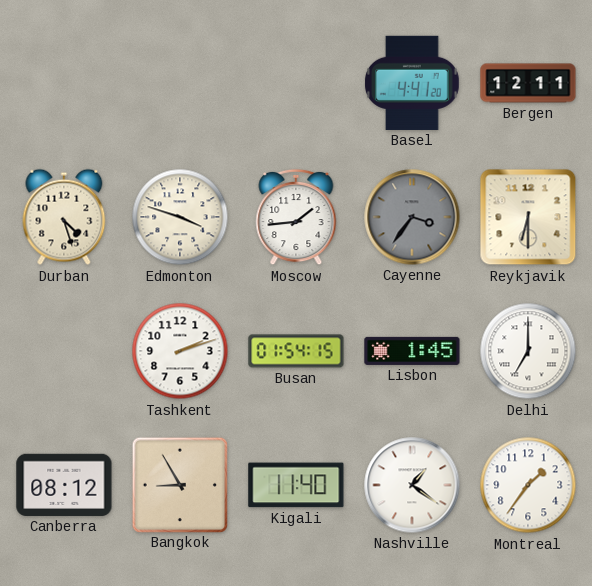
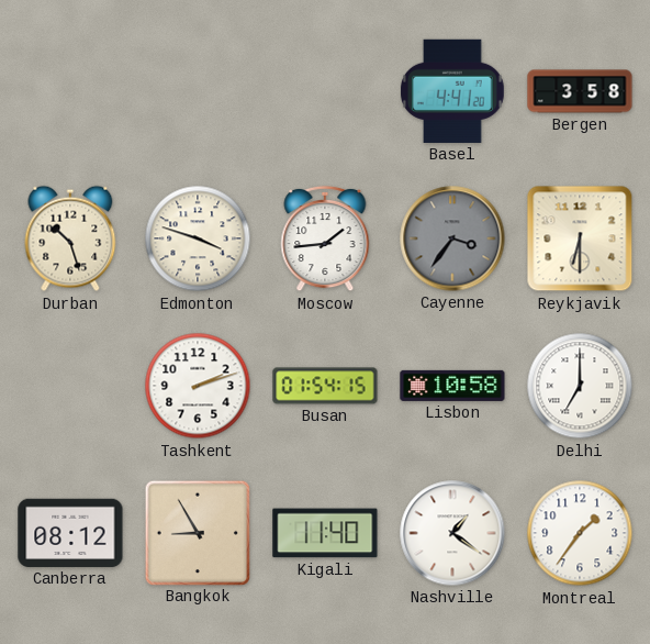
Bergen: 12:11 -> 3:58 (580, 91)
Durban: 4:27 -> 10:27 (70, 238)
Lisbon: 1:45 -> 10:58 (452, 386)
